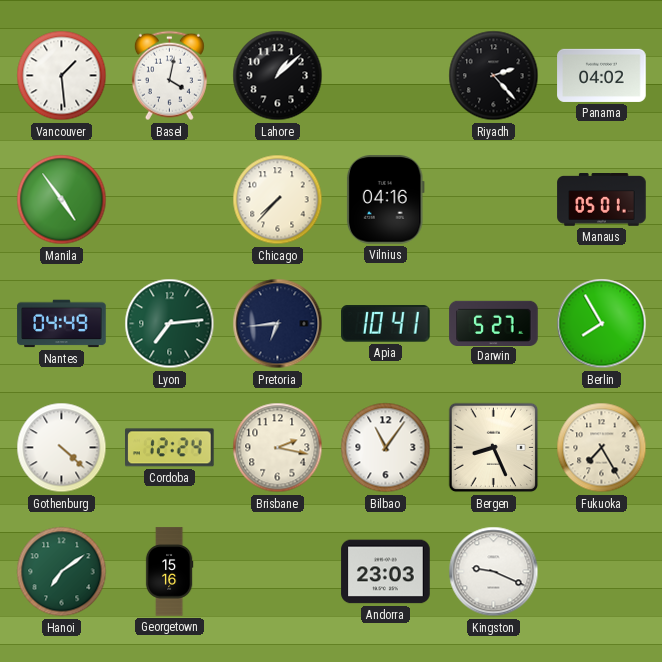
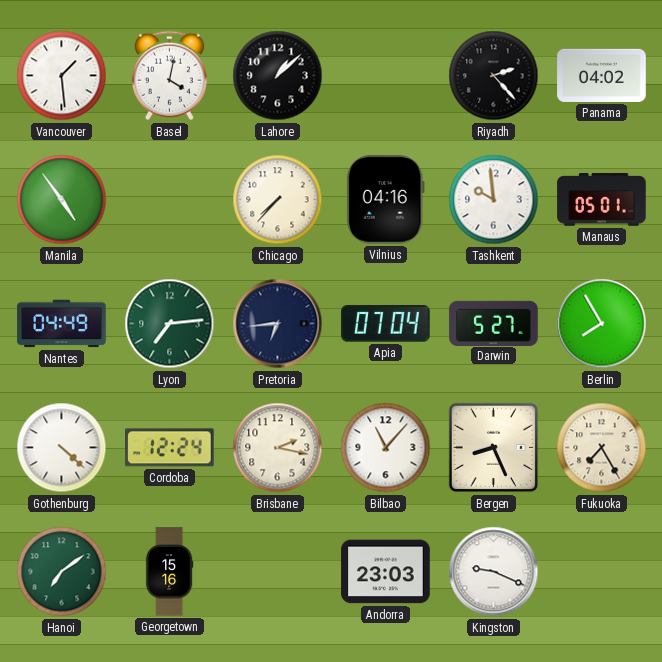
Tashkent: none -> 9:59 (494, 200)
Apia: 10:41 -> 07:04 (386, 324)
Bilbao: 11:06 -> 11:07 (386, 448)
